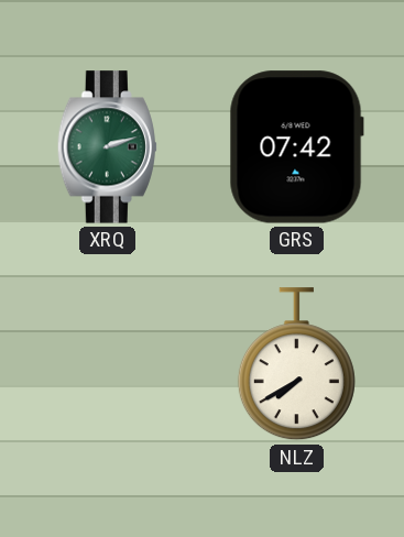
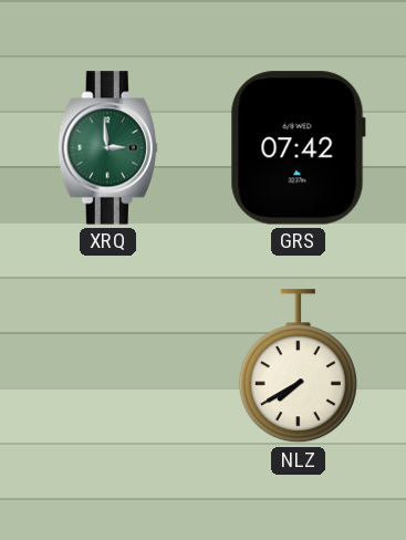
XRQ: 2:12 -> 2:59 (107, 148)
